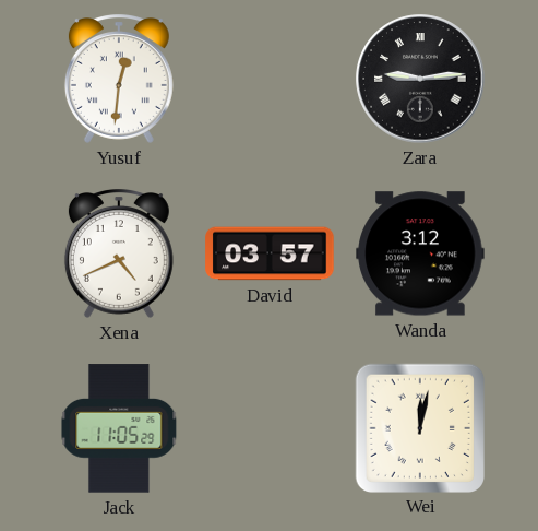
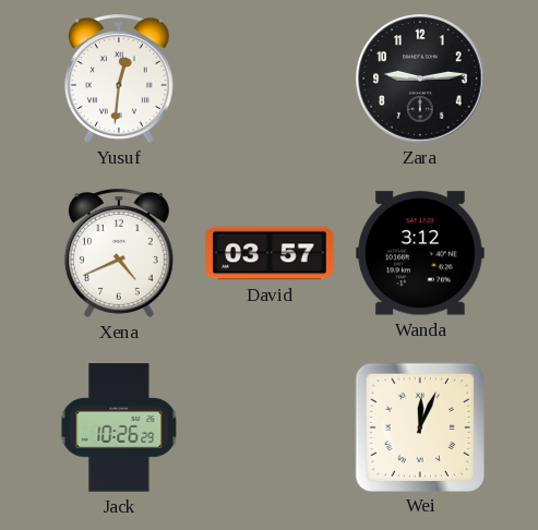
Zara numerals: Roman -> Arabic (420, 79)
Jack: 11:05 -> 10:26 (119, 427)
Wei: 12:02 -> 12:04 (419, 426)
